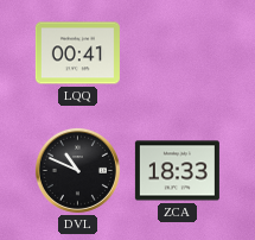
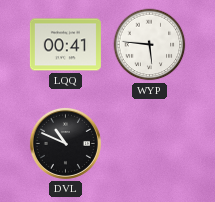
WYP: none -> 5:46 (150, 45)
ZCA: 18:33 -> none (177, 171)
